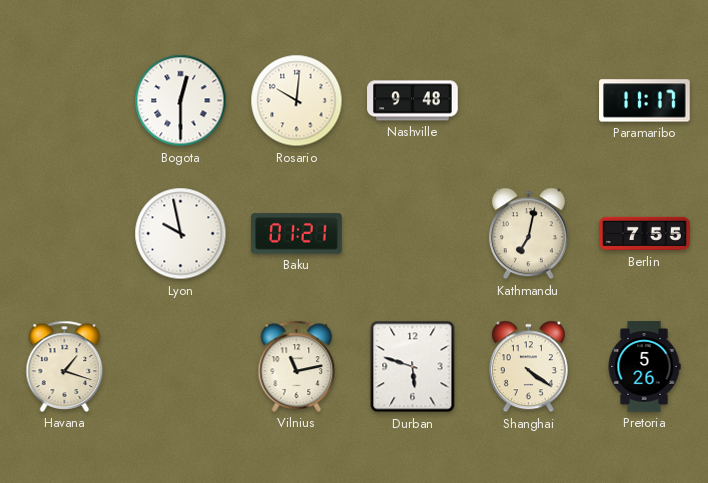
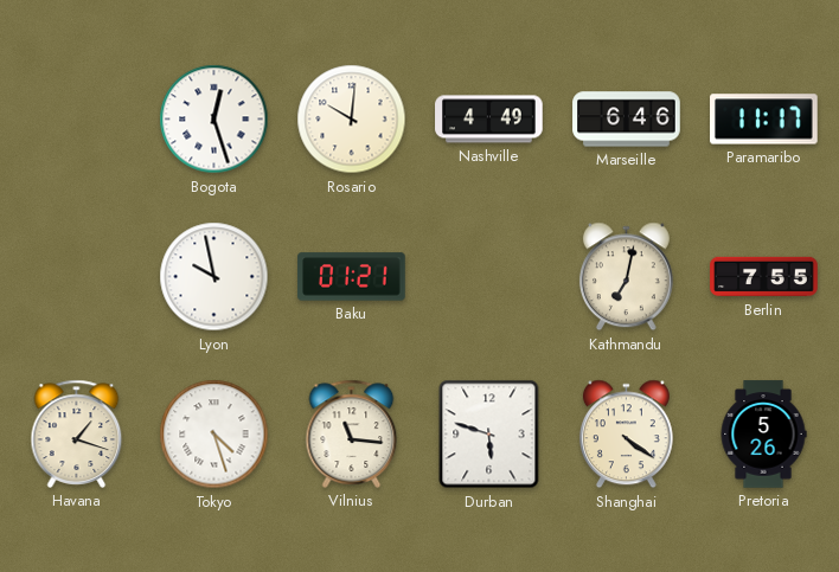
Bogota: 12:30 -> 12:27 (214, 120)
Nashville: 9:48 -> 4:49 (489, 120)
Marseille: none -> 6:46 (627, 120)
Tokyo: none -> 4:27 (214, 435)
Vilnius: 11:13 -> 11:16 (352, 433)
